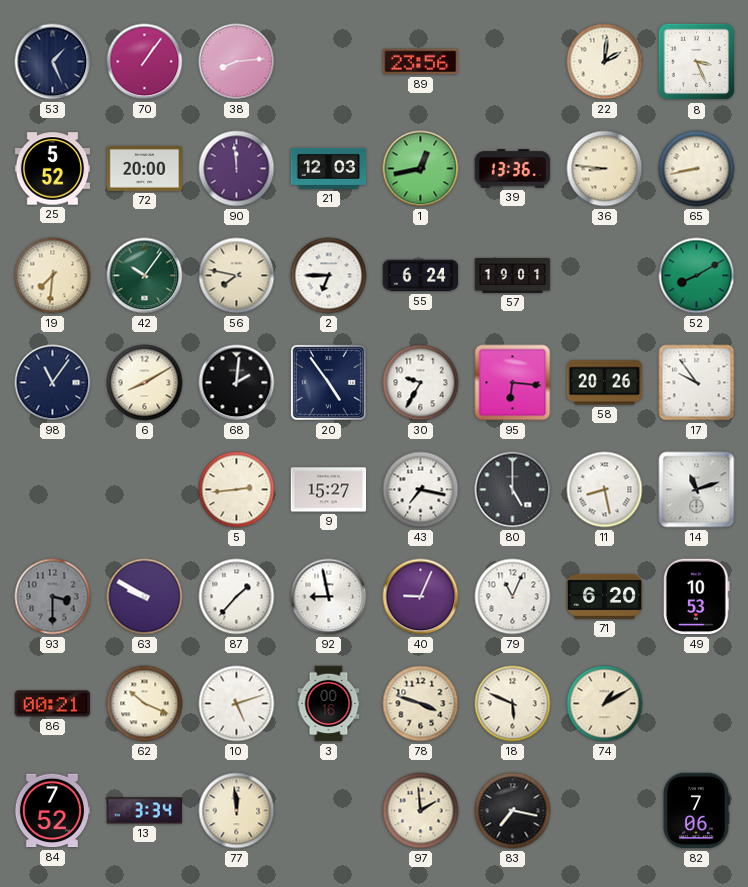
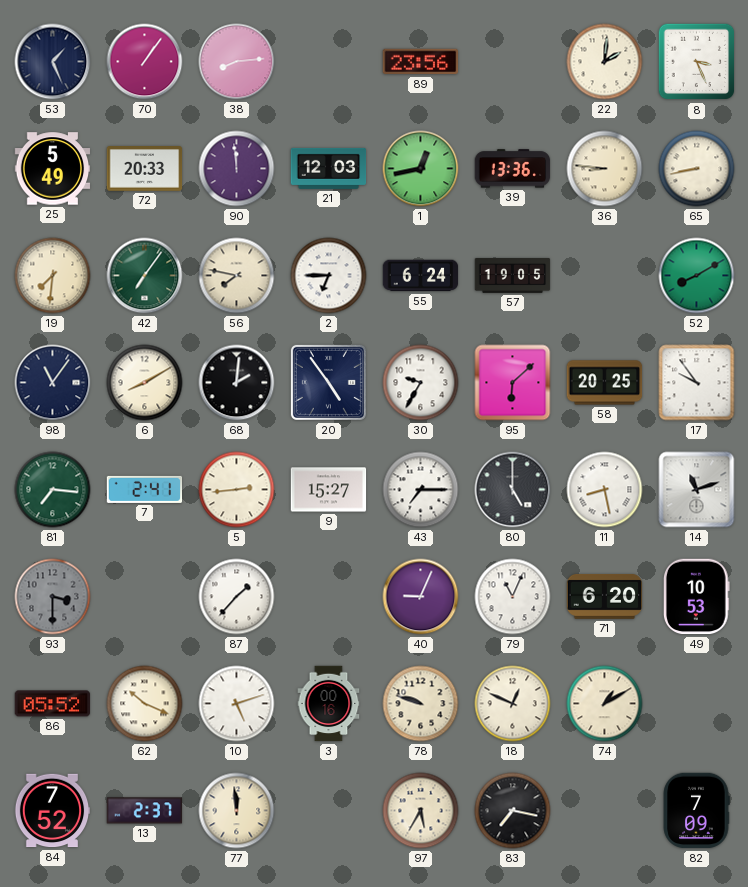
25: 5:52 -> 5:49 (53, 169)
72: 20:00 -> 20:33 (145, 169)
42: 10:06 -> 7:06 (145, 276)
57: 19:01 -> 19:05 (513, 275)
95: 6:16 -> 6:08 (513, 383)
58: 20:26 -> 20:25 (605, 383)
81: none -> 7:16 (53, 490)
7: none -> 2:41 (145, 489)
43: 7:17 -> 7:15 (421, 490)
63: 9:50 -> none (145, 597)
92: 8:58 -> none (329, 597)
86: 00:21 -> 05:52 (53, 704)
78: 3:48 -> 9:48 (421, 704)
18: 5:49 -> 12:49 (513, 704)
13: 3:34 -> 2:37 (145, 811)
97: 1:59 -> 5:35 (421, 811)
82: 7:06 -> 7:09 (696, 811)
